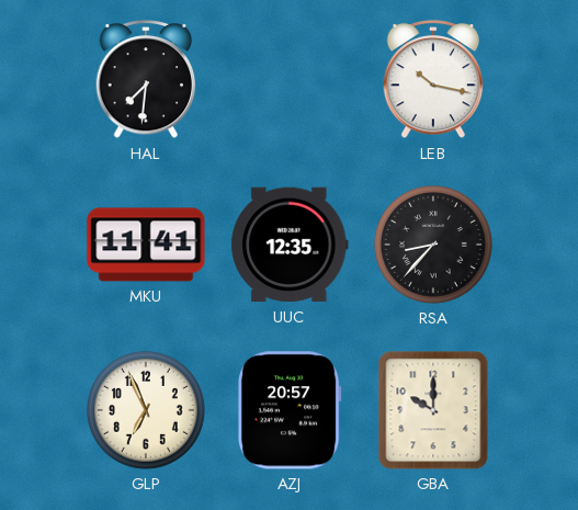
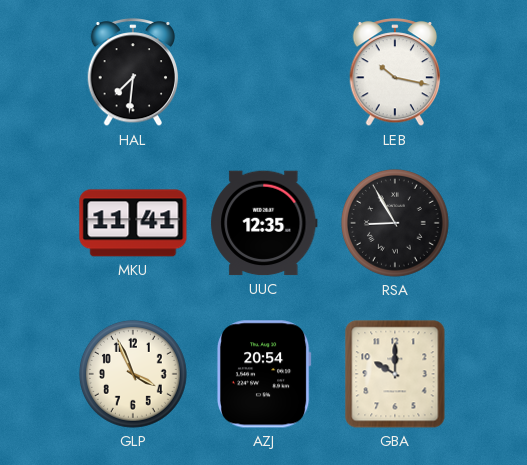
RSA: 8:37 -> 8:55 (395, 223)
GLP: 6:56 -> 3:56 (133, 374)
AZJ: 20:57 -> 20:54 (264, 374)
